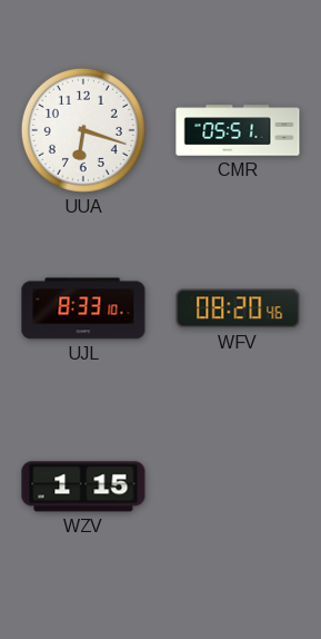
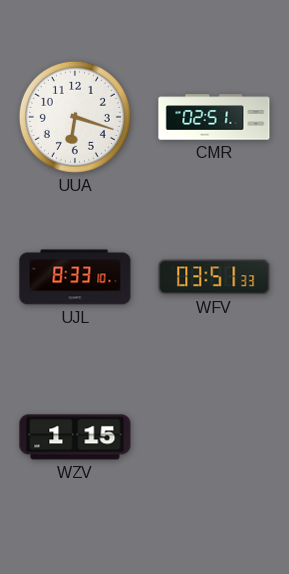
CMR: 05:51 -> 02:51 (214, 117)
WFV: 08:20 -> 03:51 (214, 277)
